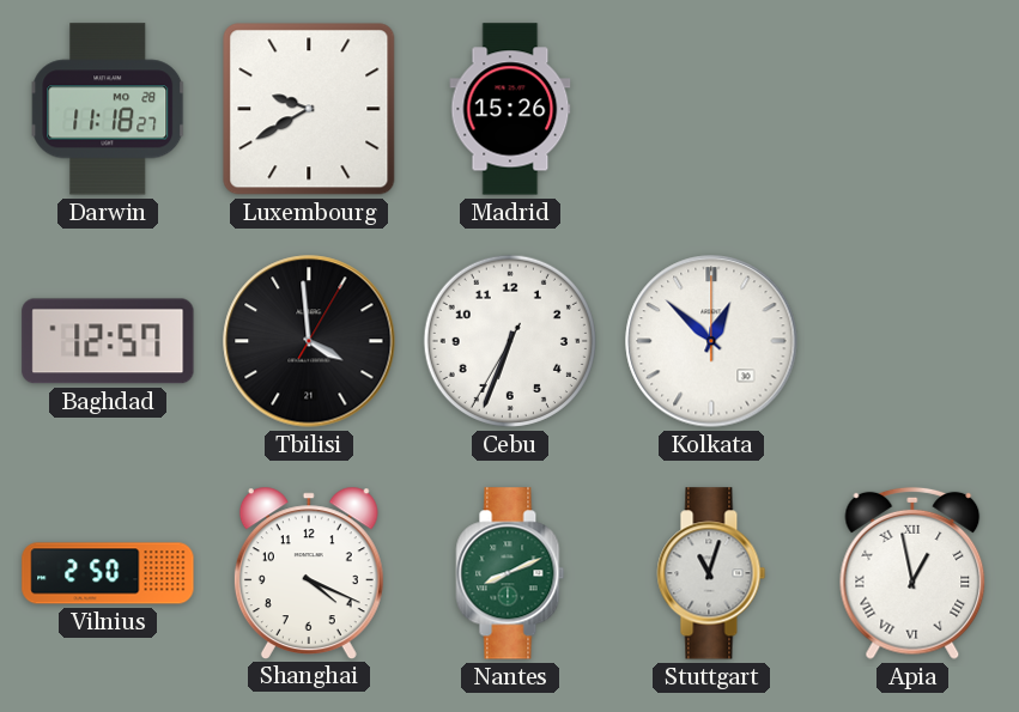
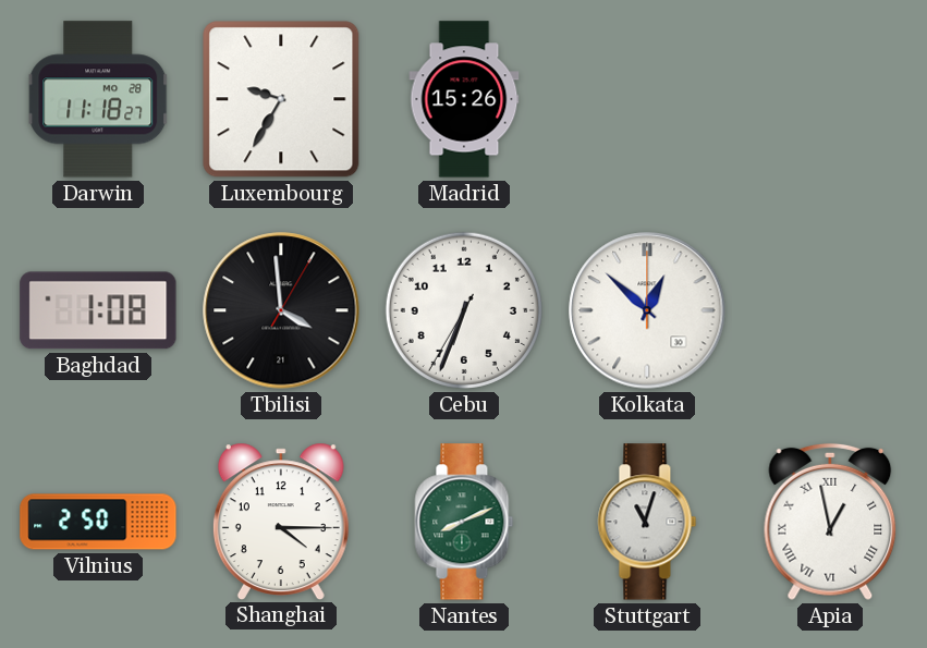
Luxembourg: 9:40 -> 9:35 (281, 99)
Baghdad: 12:57 -> 1:08 (98, 310)
Shanghai: 4:19 -> 4:15 (281, 521)
